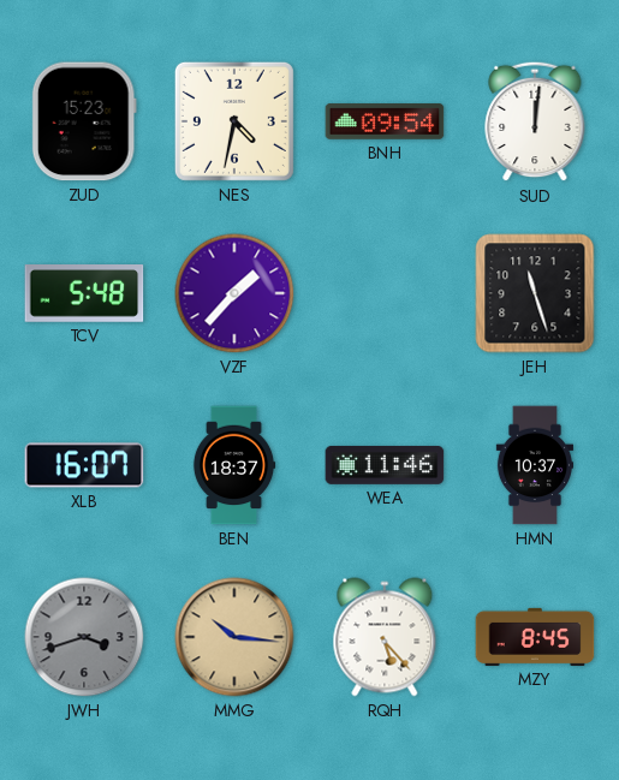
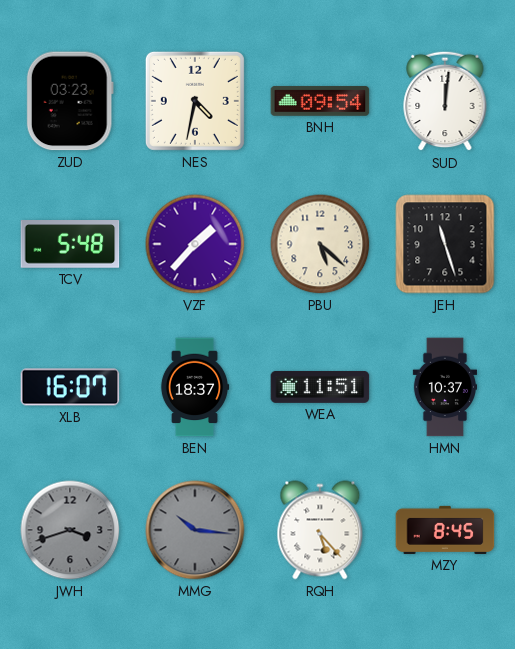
ZUD: 15:23 -> 03:23 (70, 101)
PBU: none -> 5:22 (320, 244)
WEA: 11:46 -> 11:51 (320, 387)
MMG dial: champagne -> grey (195, 530)
